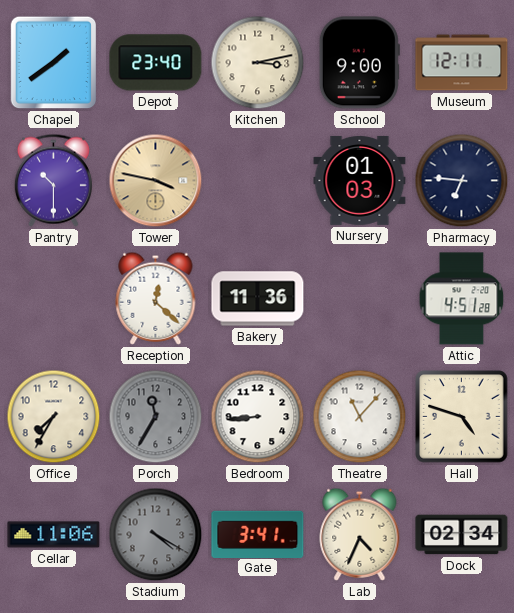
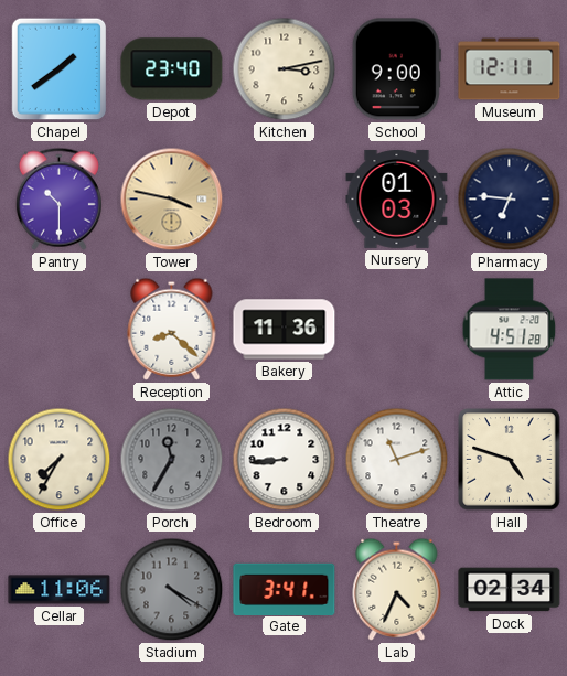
Reception: 12:22 -> 8:22 (172, 329)
Theatre: 11:07 -> 11:12 (397, 460)
